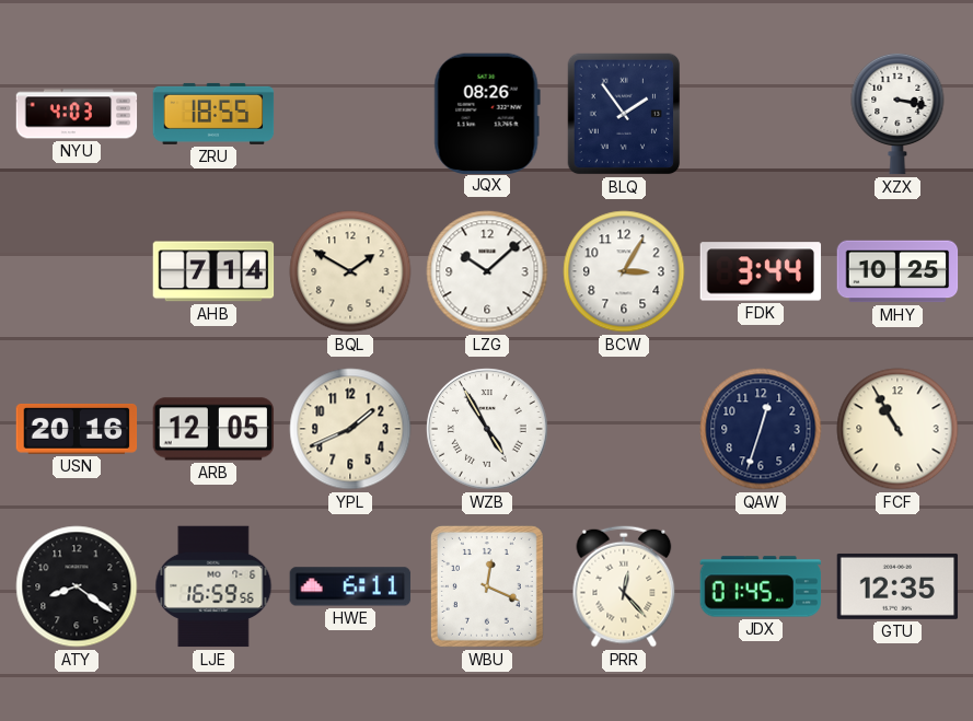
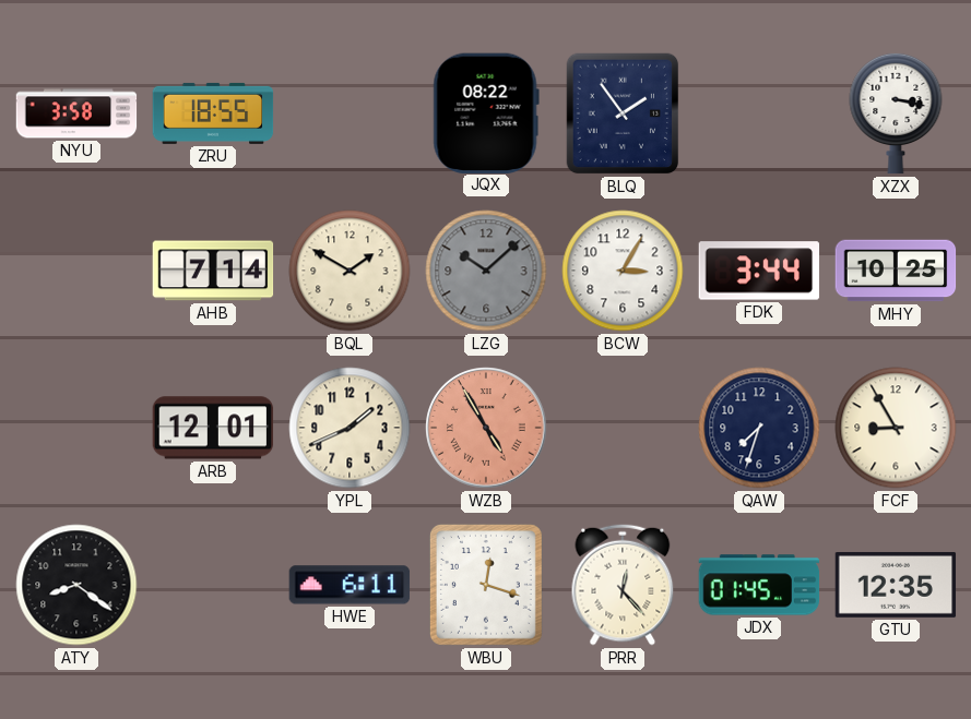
NYU: 4:03 -> 3:58 (76, 113)
JQX: 08:26 -> 08:22 (486, 112)
LZG dial: white -> grey (486, 271)
USN: 20:16 -> none (77, 429)
ARB: 12:05 -> 12:01 (213, 428)
WZB dial: white -> salmon (486, 428)
QAW: 12:33 -> 7:33 (759, 428)
FCF: 10:55 -> 8:55 (896, 428)
LJE: 16:59 -> none (213, 586)
WBU: 12:19 -> 12:18 (486, 585)
